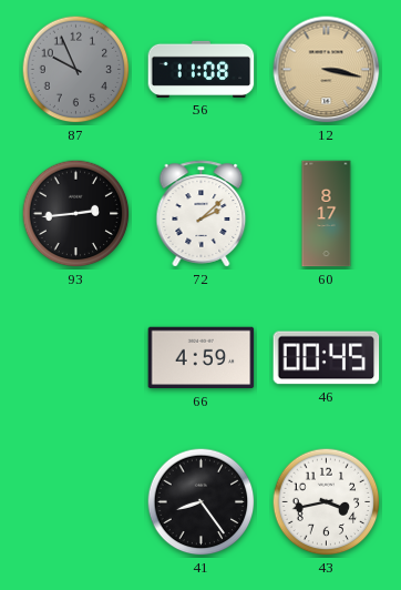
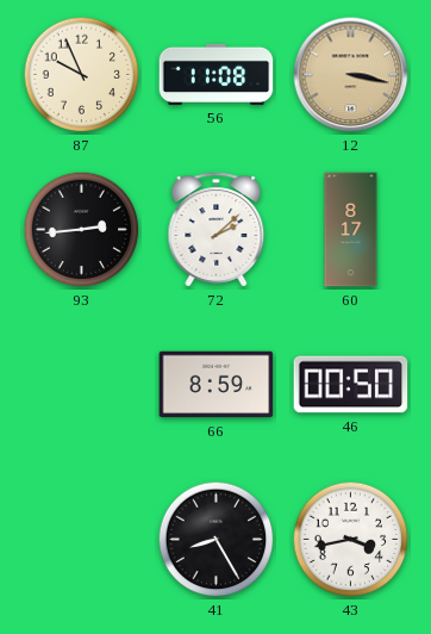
87 dial: grey -> cream (82, 75)
66: 4:59 -> 8:59 (217, 385)
46: 00:45 -> 00:50 (351, 385)
41: 8:24 -> 8:25 (217, 540)
